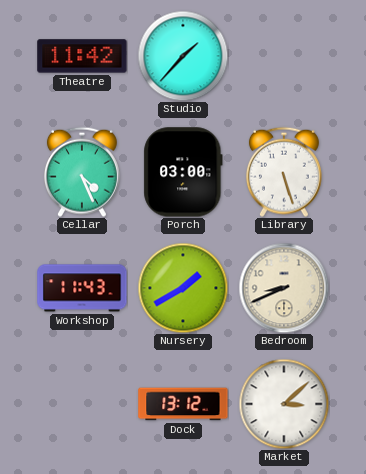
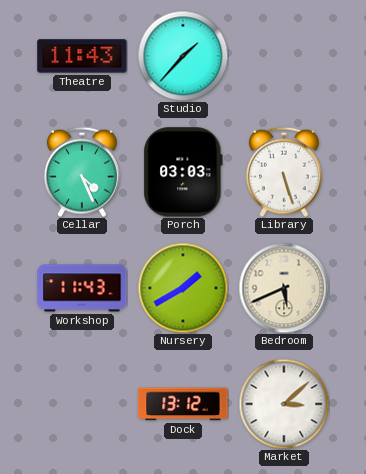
Theatre: 11:42 -> 11:43 (82, 56)
Porch: 03:00 -> 03:03 (183, 172)
Bedroom: 8:41 -> 5:41 (284, 288)
